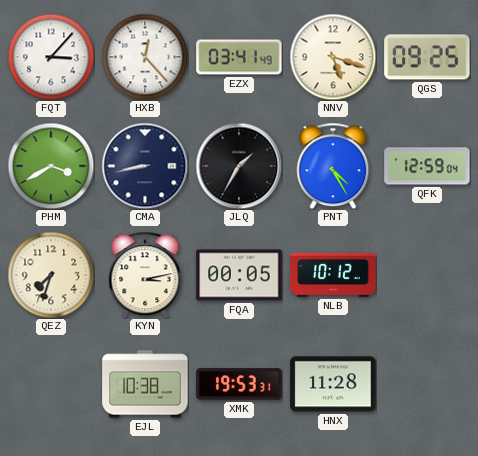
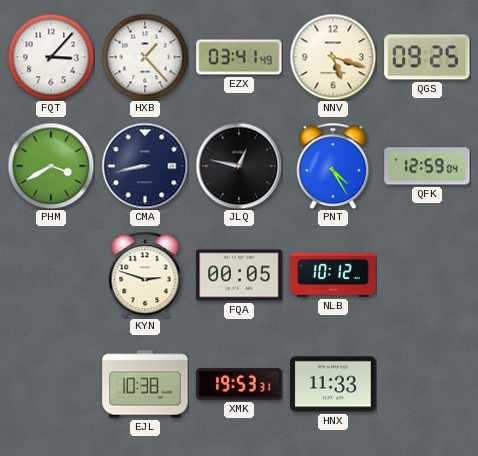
HXB: 12:23 -> 1:23 (145, 57)
JLQ: 1:35 -> 12:47 (239, 166)
QEZ: 7:33 -> none (51, 275)
KYN: 3:13 -> 2:48 (145, 275)
HNX: 11:28 -> 11:33 (333, 384)
